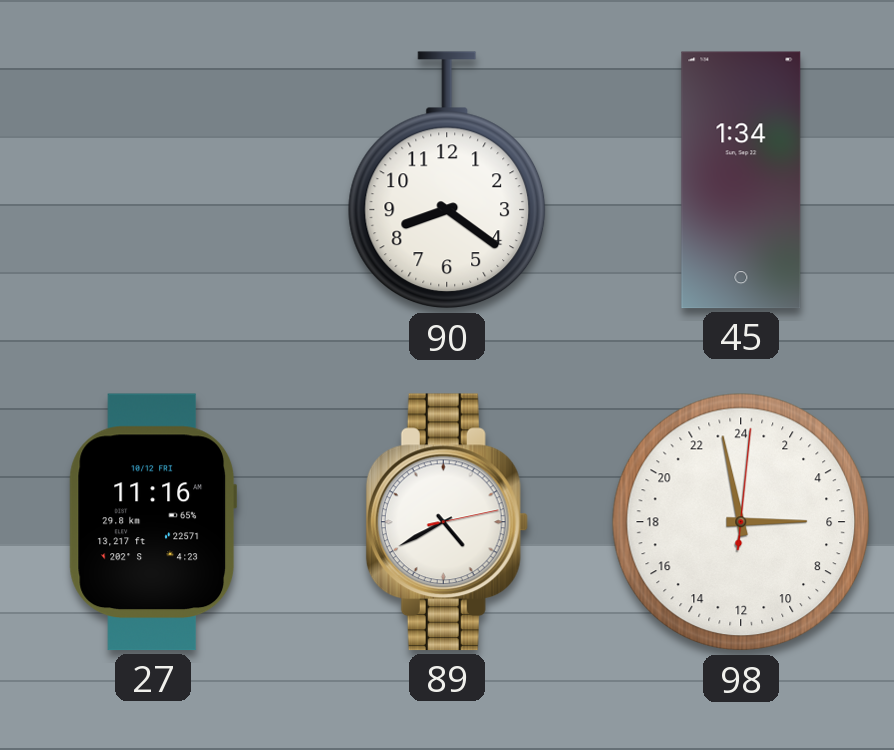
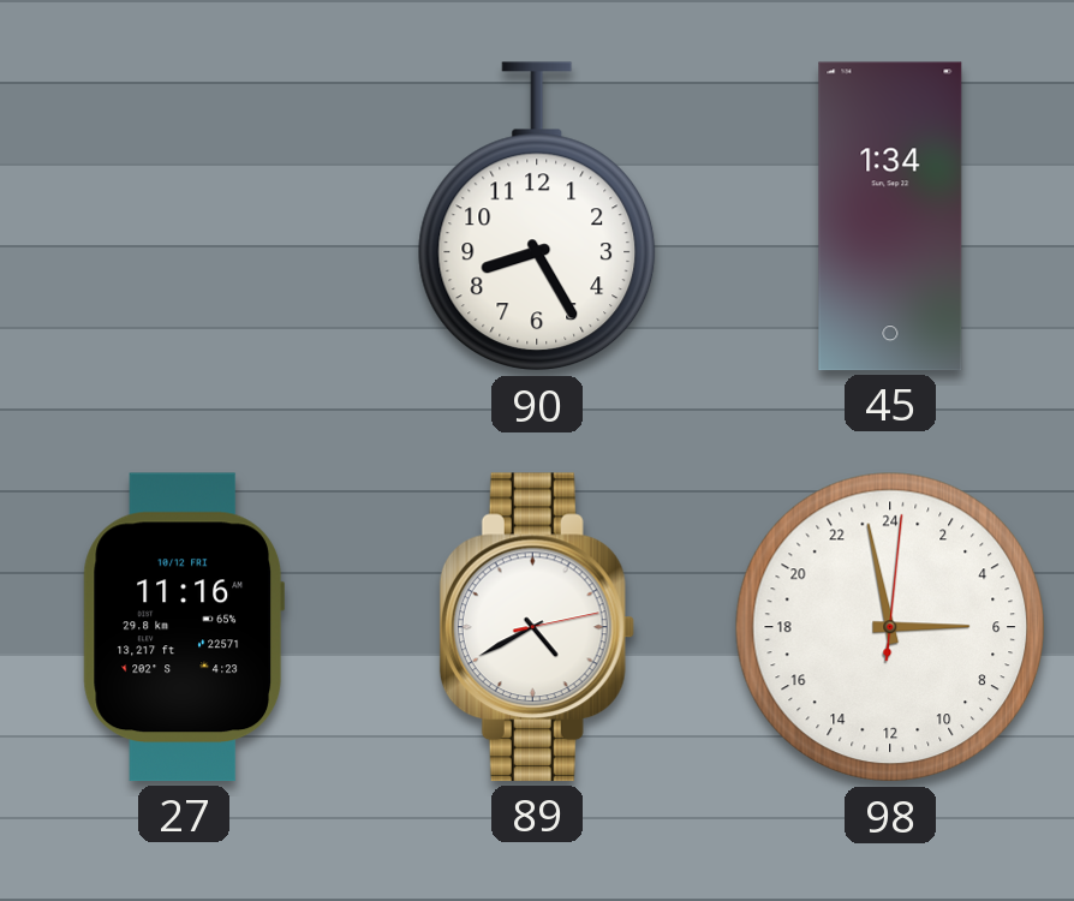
90: 8:21 -> 8:25 (537, 217)
